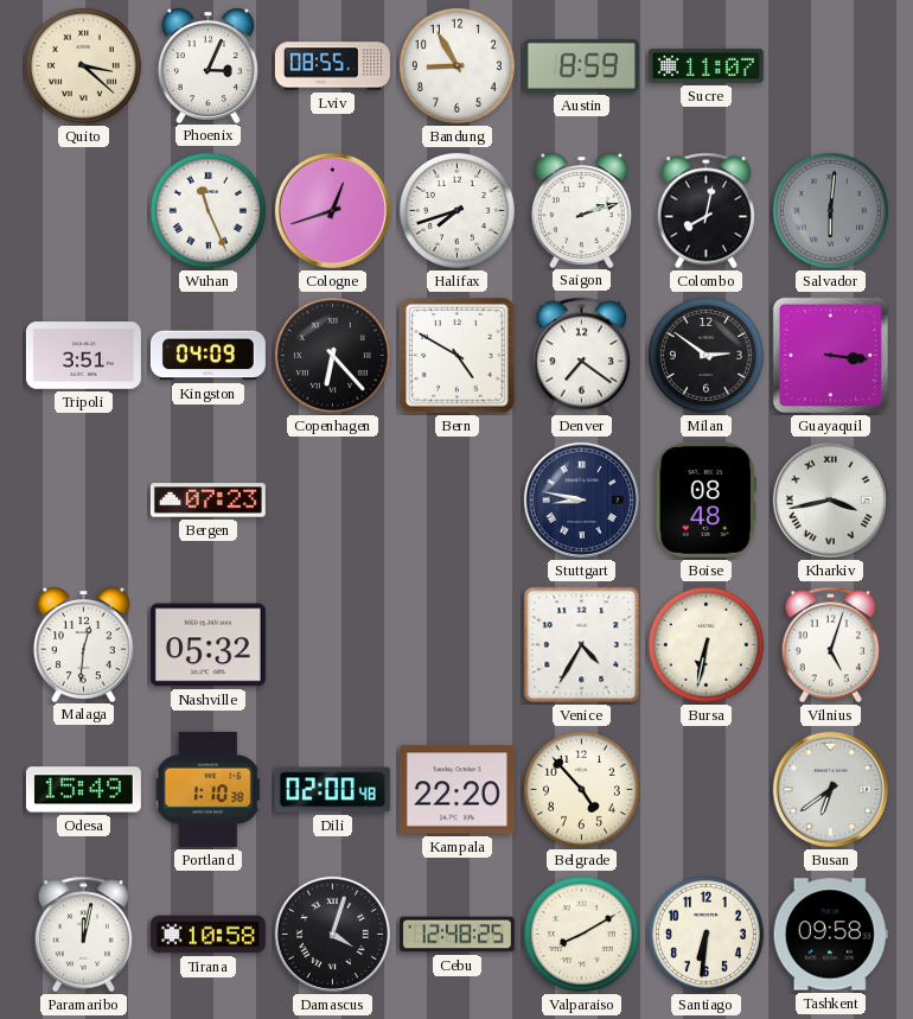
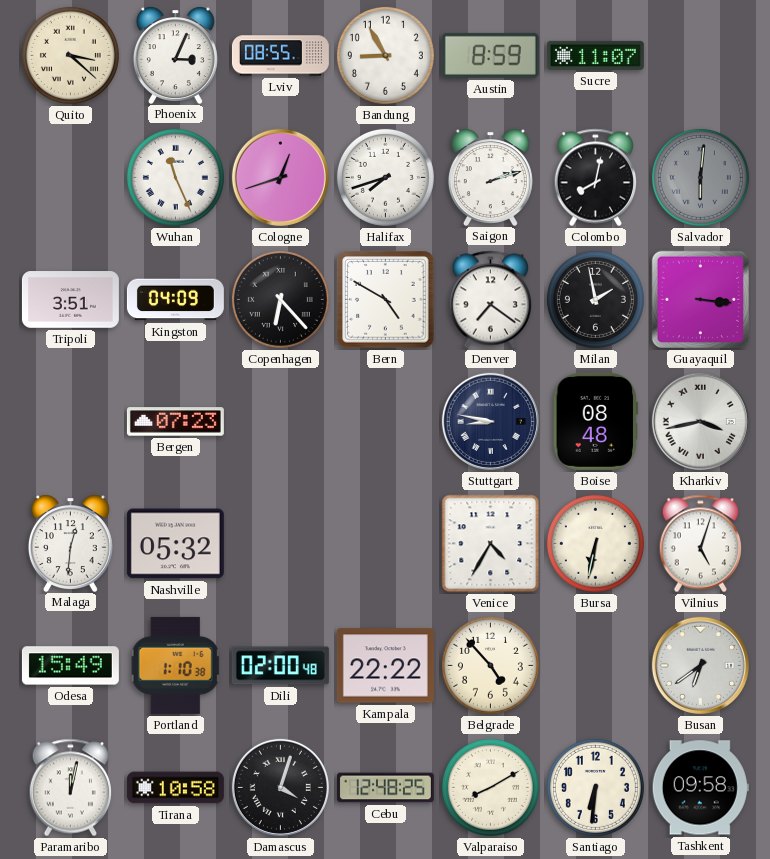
Milan: 2:51 -> 1:58 (595, 299)
Kampala: 22:20 -> 22:22 (385, 666)
